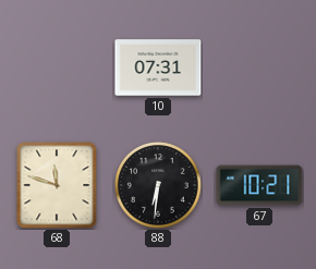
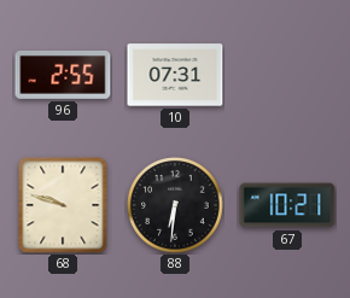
96: none -> 2:55 (63, 75)
68: 11:48 -> 9:48 (63, 205)
